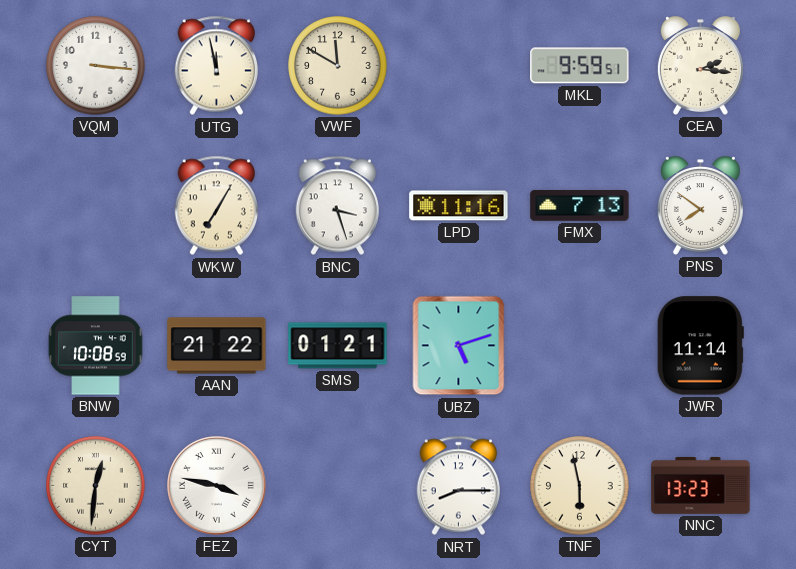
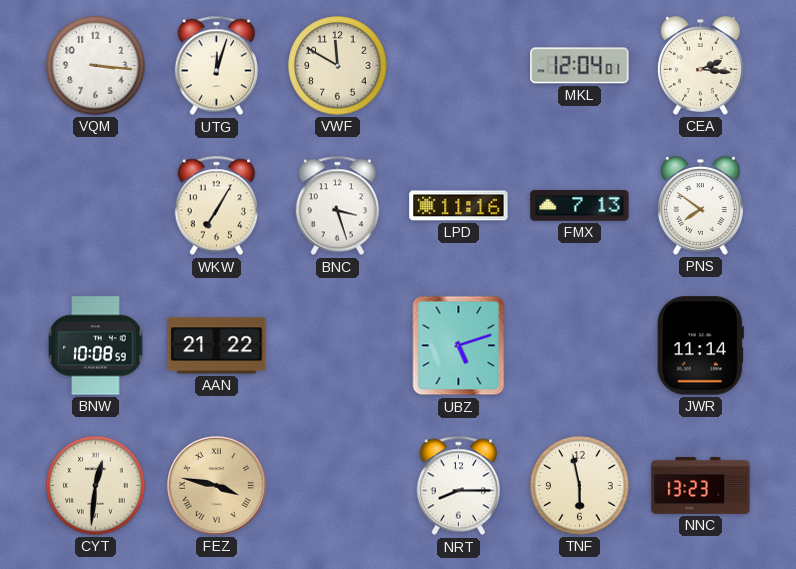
UTG: 11:58 -> 12:03 (216, 66)
MKL: 9:59 -> 12:04 (580, 66)
SMS: 01:21 -> none (338, 346)
FEZ dial: white -> champagne (217, 486)
